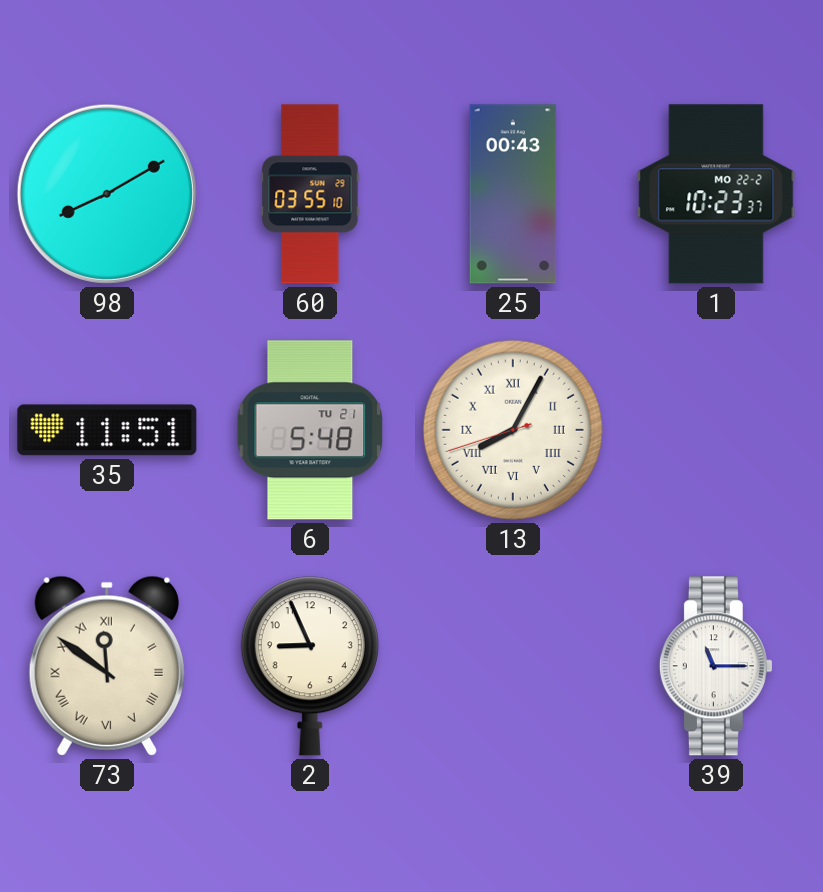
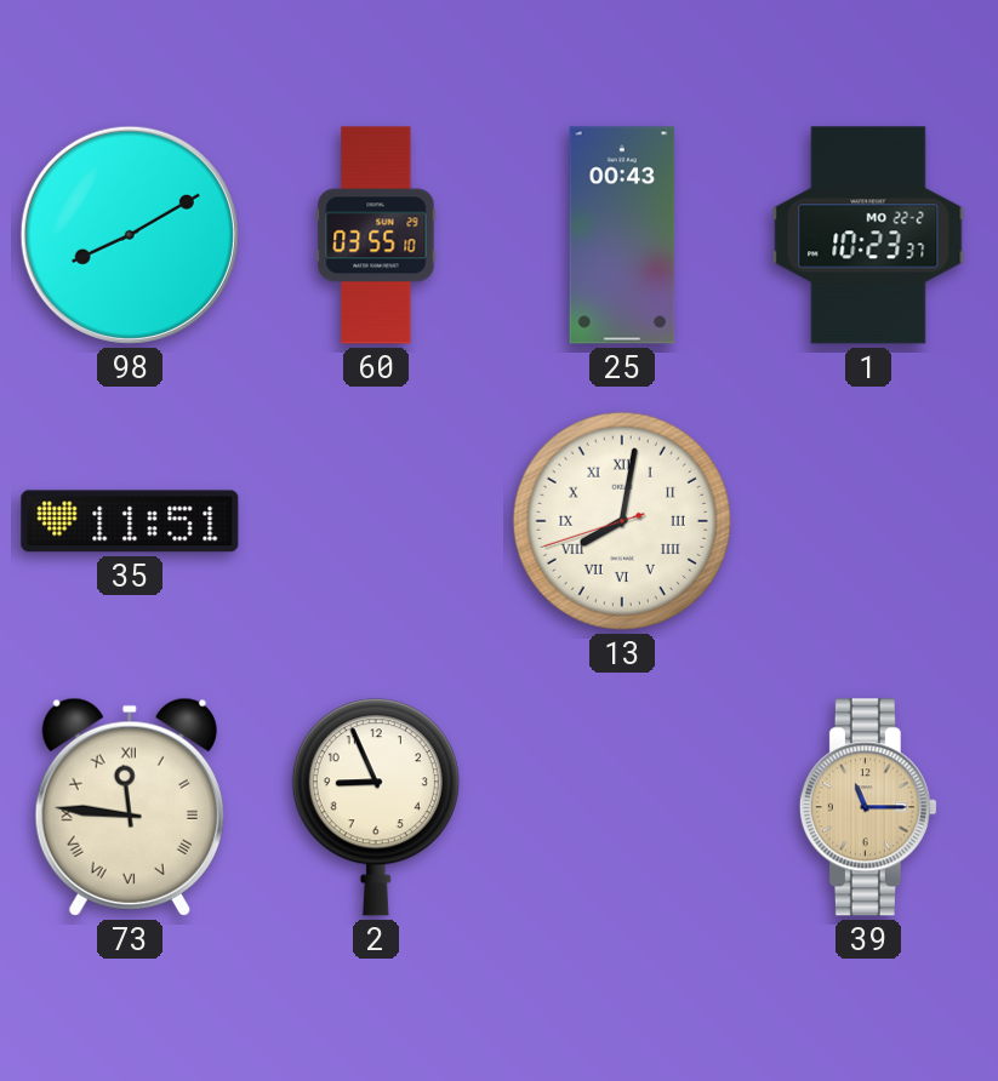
6: 5:48 -> none (310, 430)
13: 8:04 -> 8:01 (622, 521)
73: 11:51 -> 11:46 (130, 807)
39 dial: white -> champagne (868, 807)
